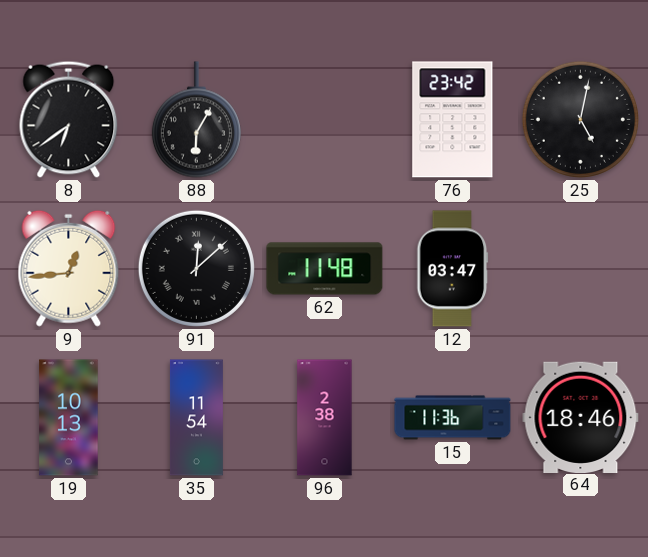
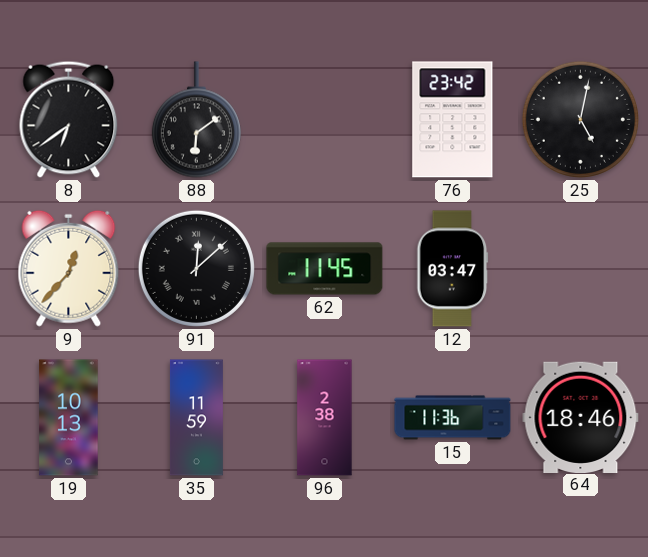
88: 6:05 -> 6:09 (196, 120)
9: 12:44 -> 12:37 (69, 268)
62: 11:48 -> 11:45 (325, 269)
35: 11:54 -> 11:59 (196, 418)
